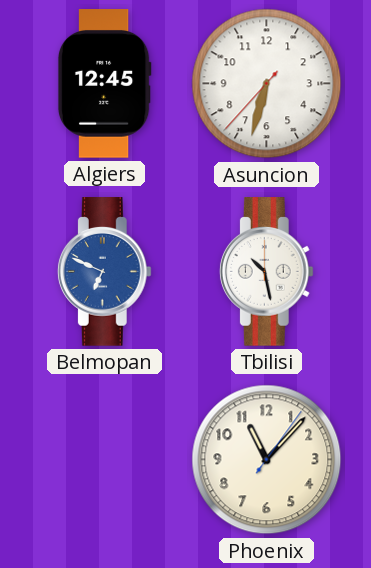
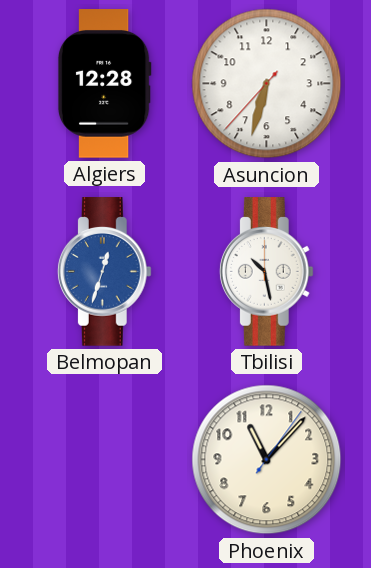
Algiers: 12:45 -> 12:28 (104, 84)
Belmopan: 6:49 -> 12:33 (104, 272)
